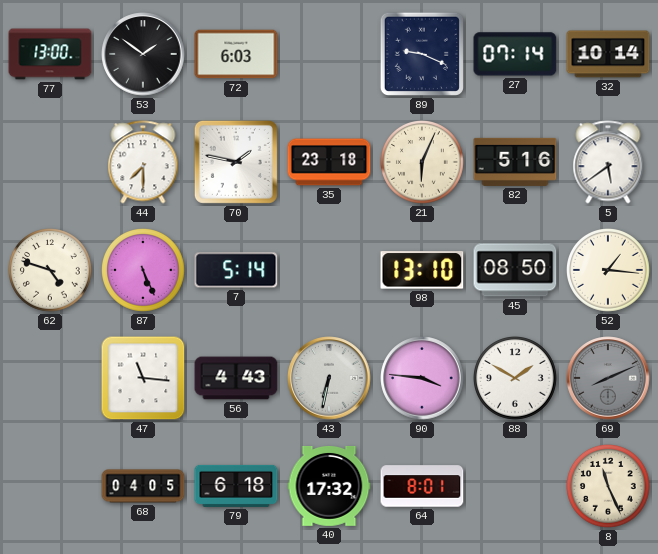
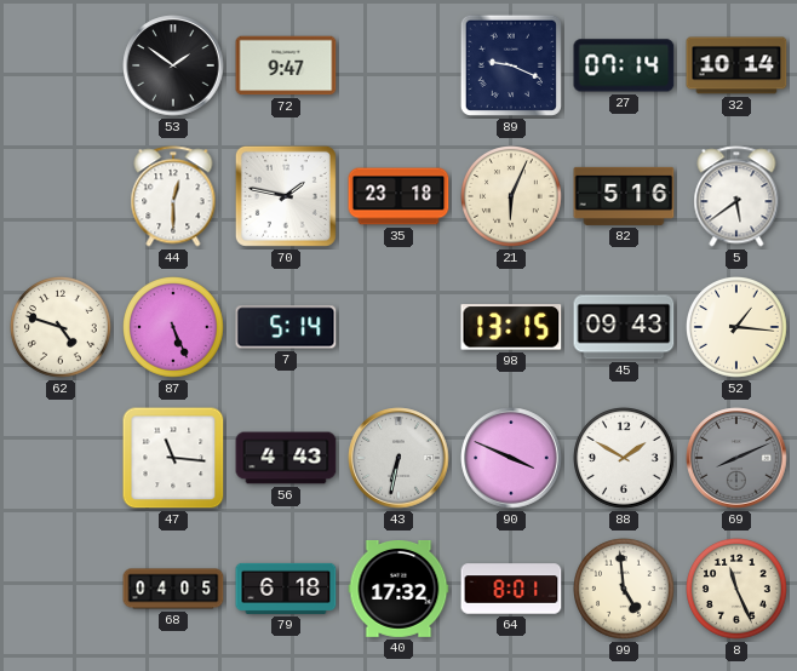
77: 13:00 -> none (50, 54)
72: 6:03 -> 9:47 (286, 65)
44: 7:30 -> 12:30 (173, 196)
98: 13:10 -> 13:15 (511, 327)
45: 08:50 -> 09:43 (624, 327)
90: 3:46 -> 3:49 (511, 458)
99: none -> 4:59 (625, 590)
